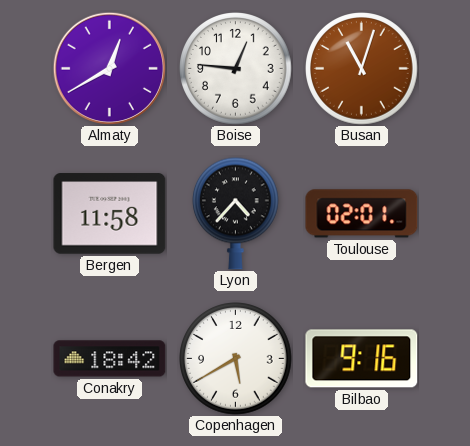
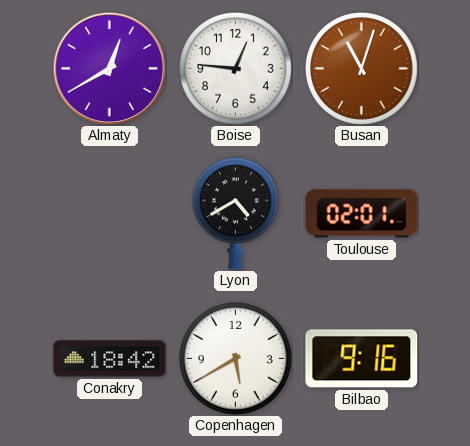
Bergen: 11:58 -> none (110, 214)
Lyon: 4:37 -> 4:40 (236, 213)
